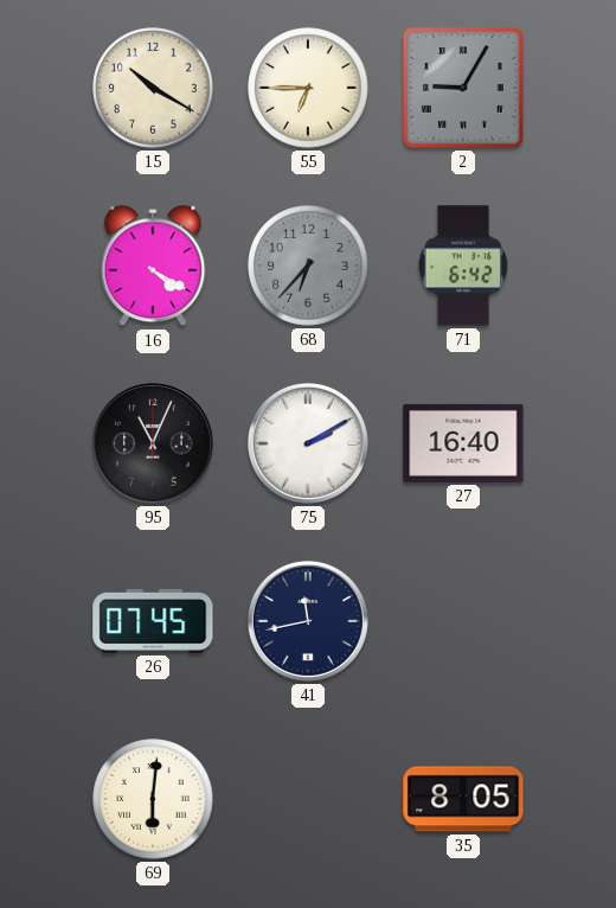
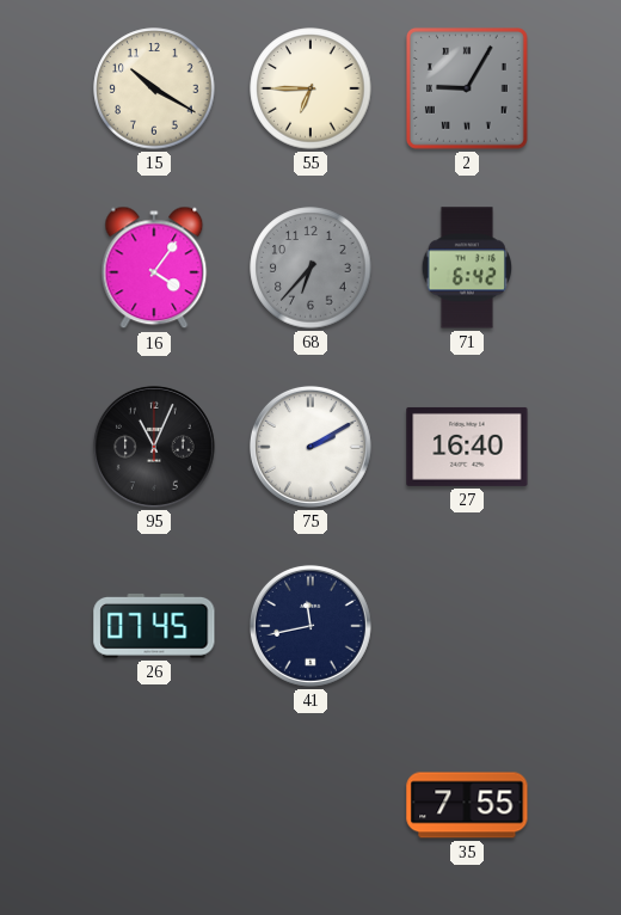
16: 4:20 -> 4:06 (154, 268)
69: 6:01 -> none (153, 799)
35: 8:05 -> 7:55 (467, 805)
